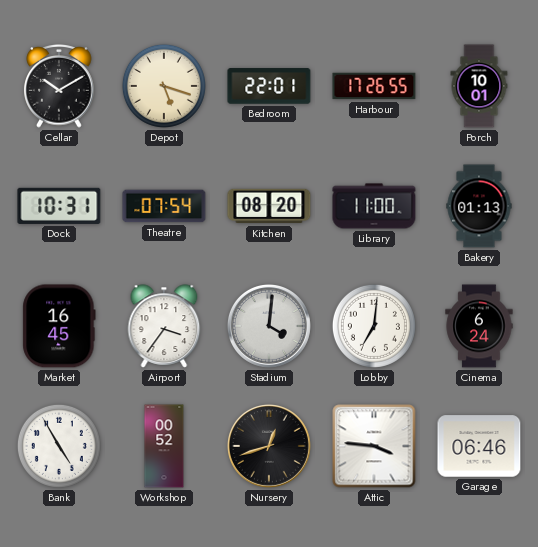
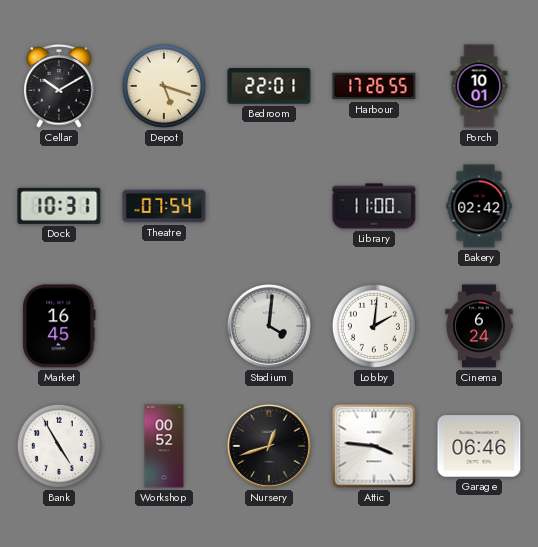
Kitchen: 08:20 -> none (269, 206)
Bakery: 01:13 -> 02:42 (479, 206)
Airport: 3:36 -> none (164, 326)
Lobby: 7:01 -> 2:01 (374, 326)
